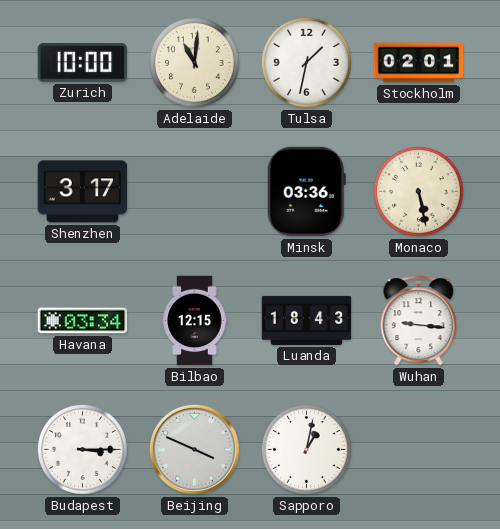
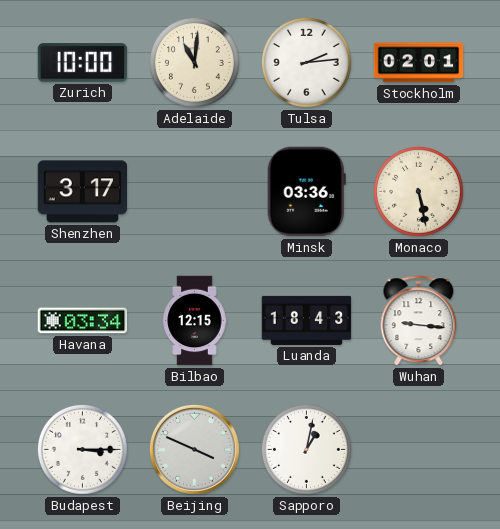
Tulsa: 1:32 -> 2:14 (306, 62)
